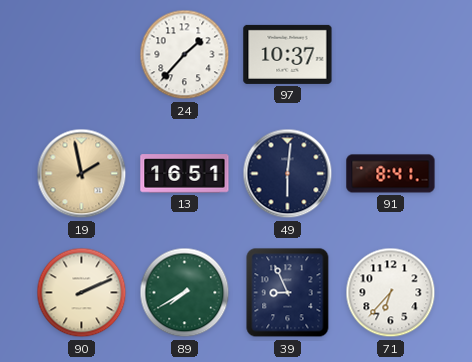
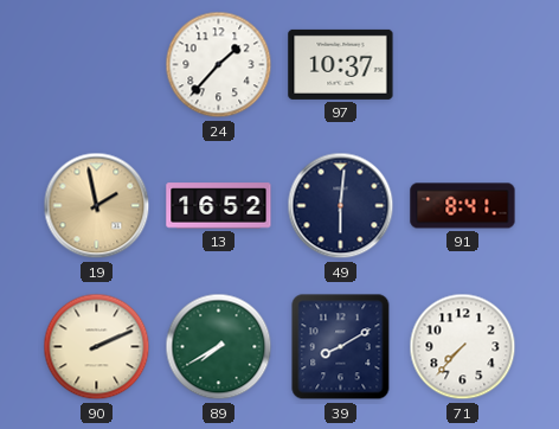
13: 16:51 -> 16:52 (219, 206)
39: 8:56 -> 8:10 (341, 347)
71: 6:37 -> 7:37 (463, 347)
